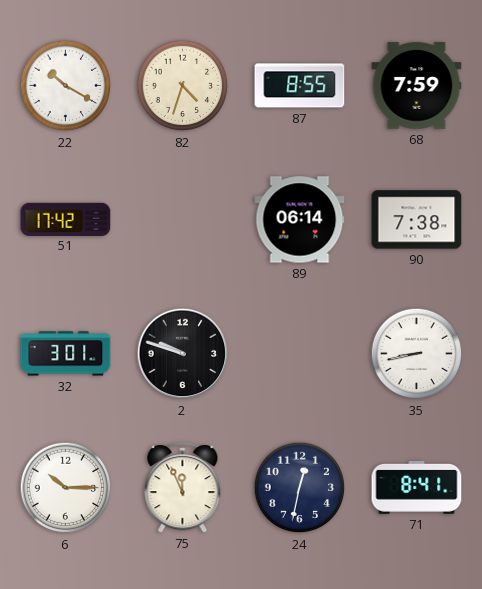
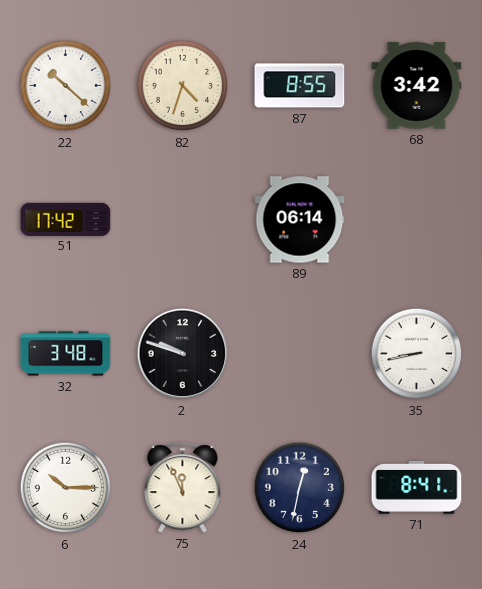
22: 10:20 -> 10:22 (66, 86)
68: 7:59 -> 3:42 (417, 86)
90: 7:38 -> none (417, 220)
32: 3:01 -> 3:48 (66, 354)
